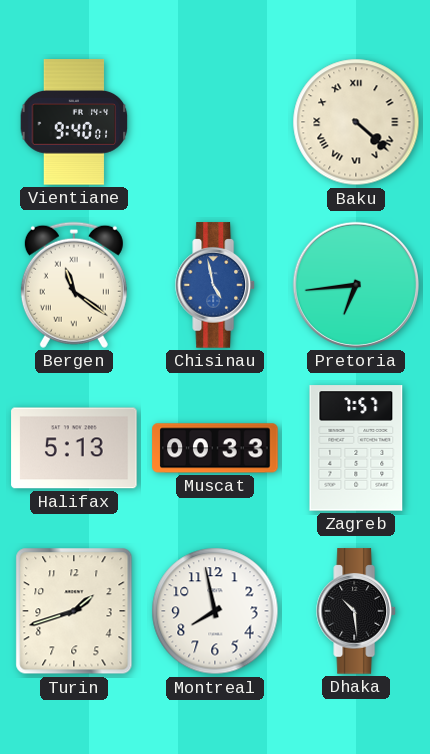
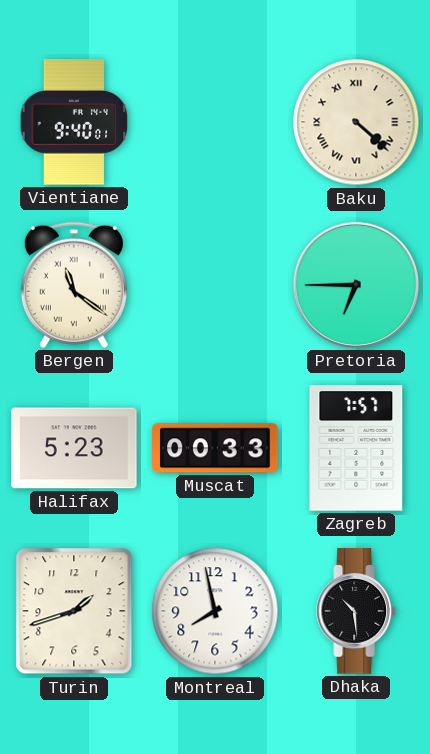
Chisinau: 4:58 -> none (216, 285)
Pretoria: 6:44 -> 6:45 (356, 285)
Halifax: 5:13 -> 5:23 (74, 448)
